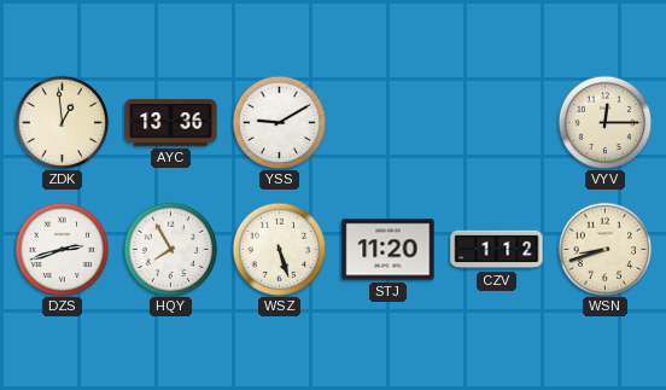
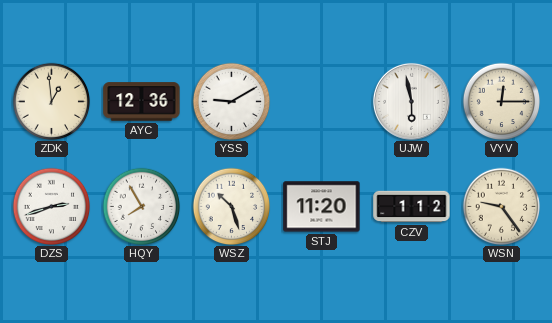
AYC: 13:36 -> 12:36 (142, 102)
UJW: none -> 5:58 (411, 101)
WSZ: 5:27 -> 10:27 (231, 206)
WSN: 8:42 -> 9:24 (501, 206)
